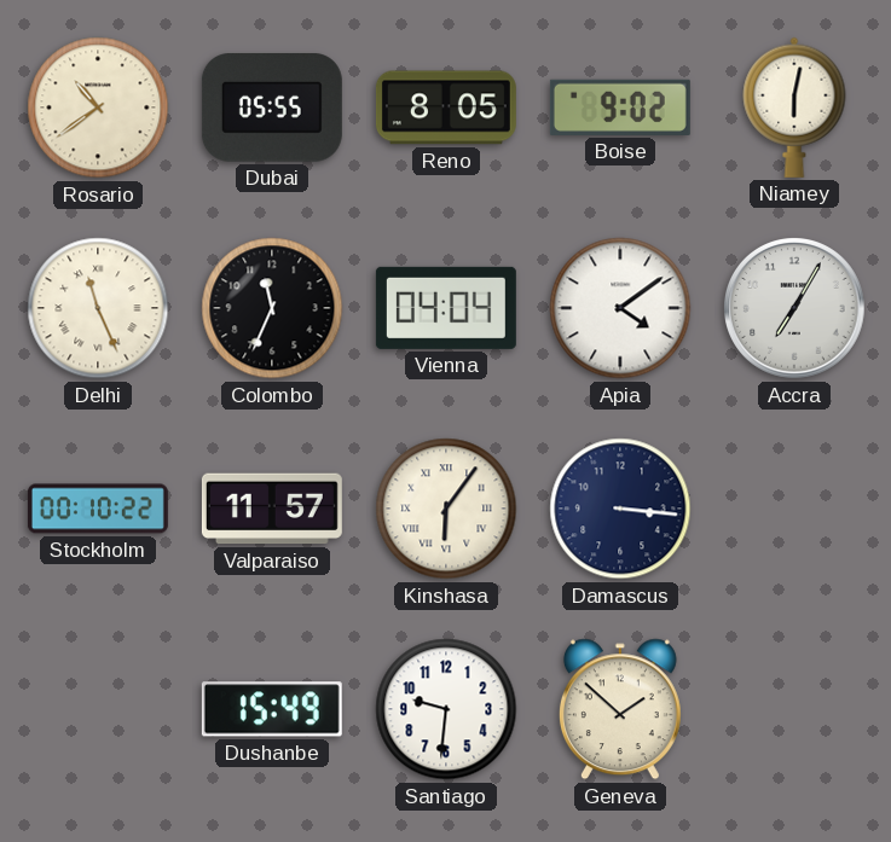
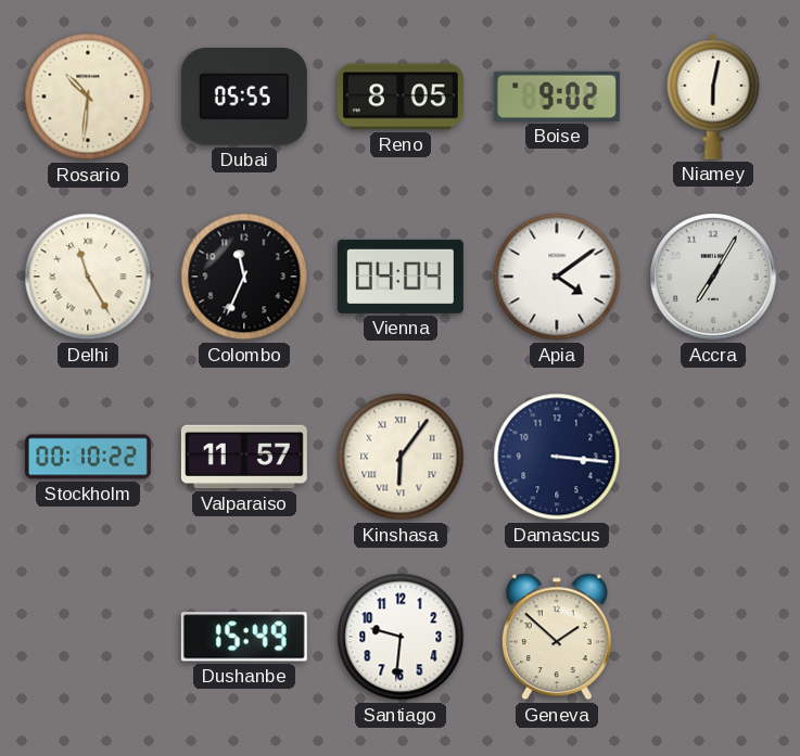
Rosario: 10:39 -> 10:31 (88, 97)
Delhi: 11:26 -> 11:25 (88, 277)
